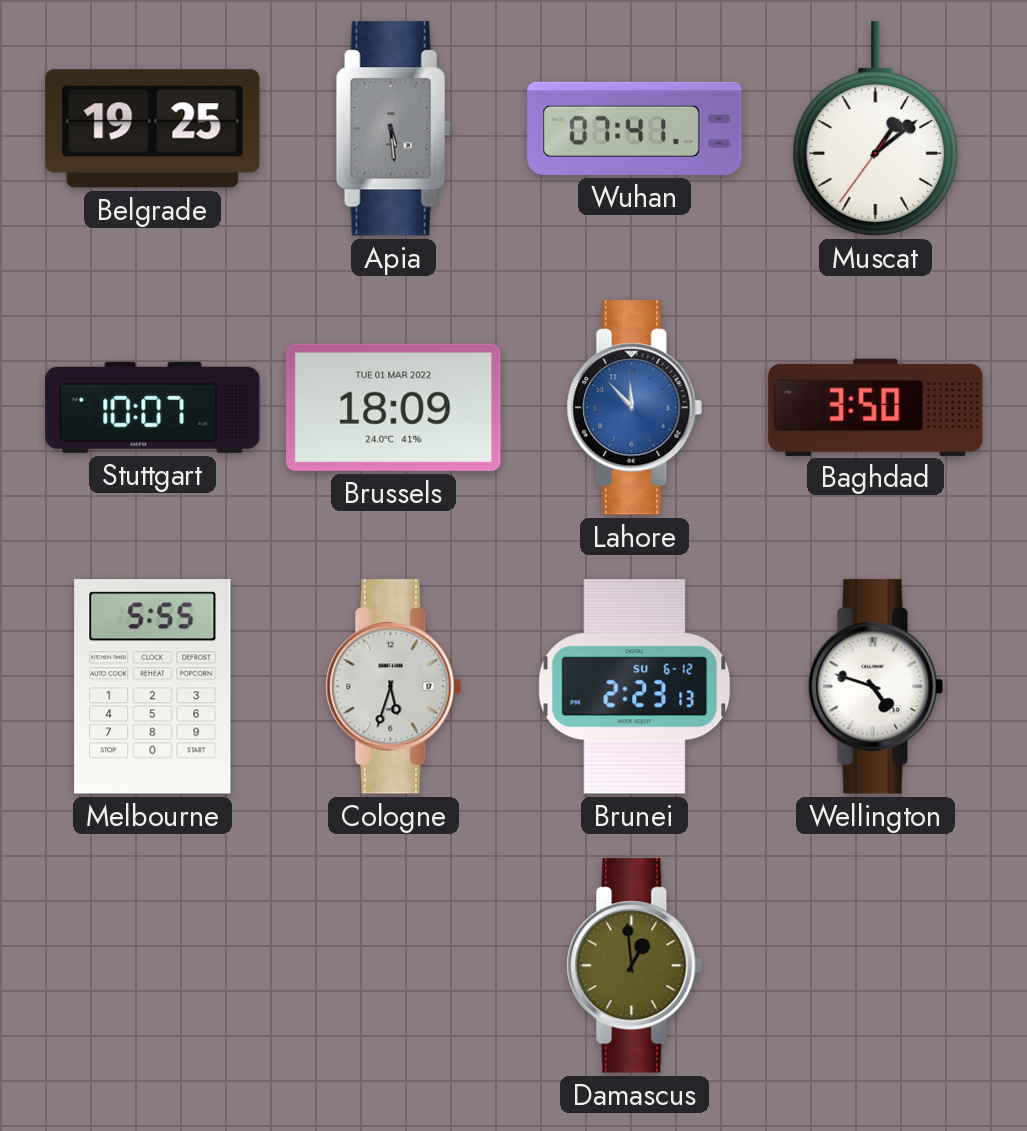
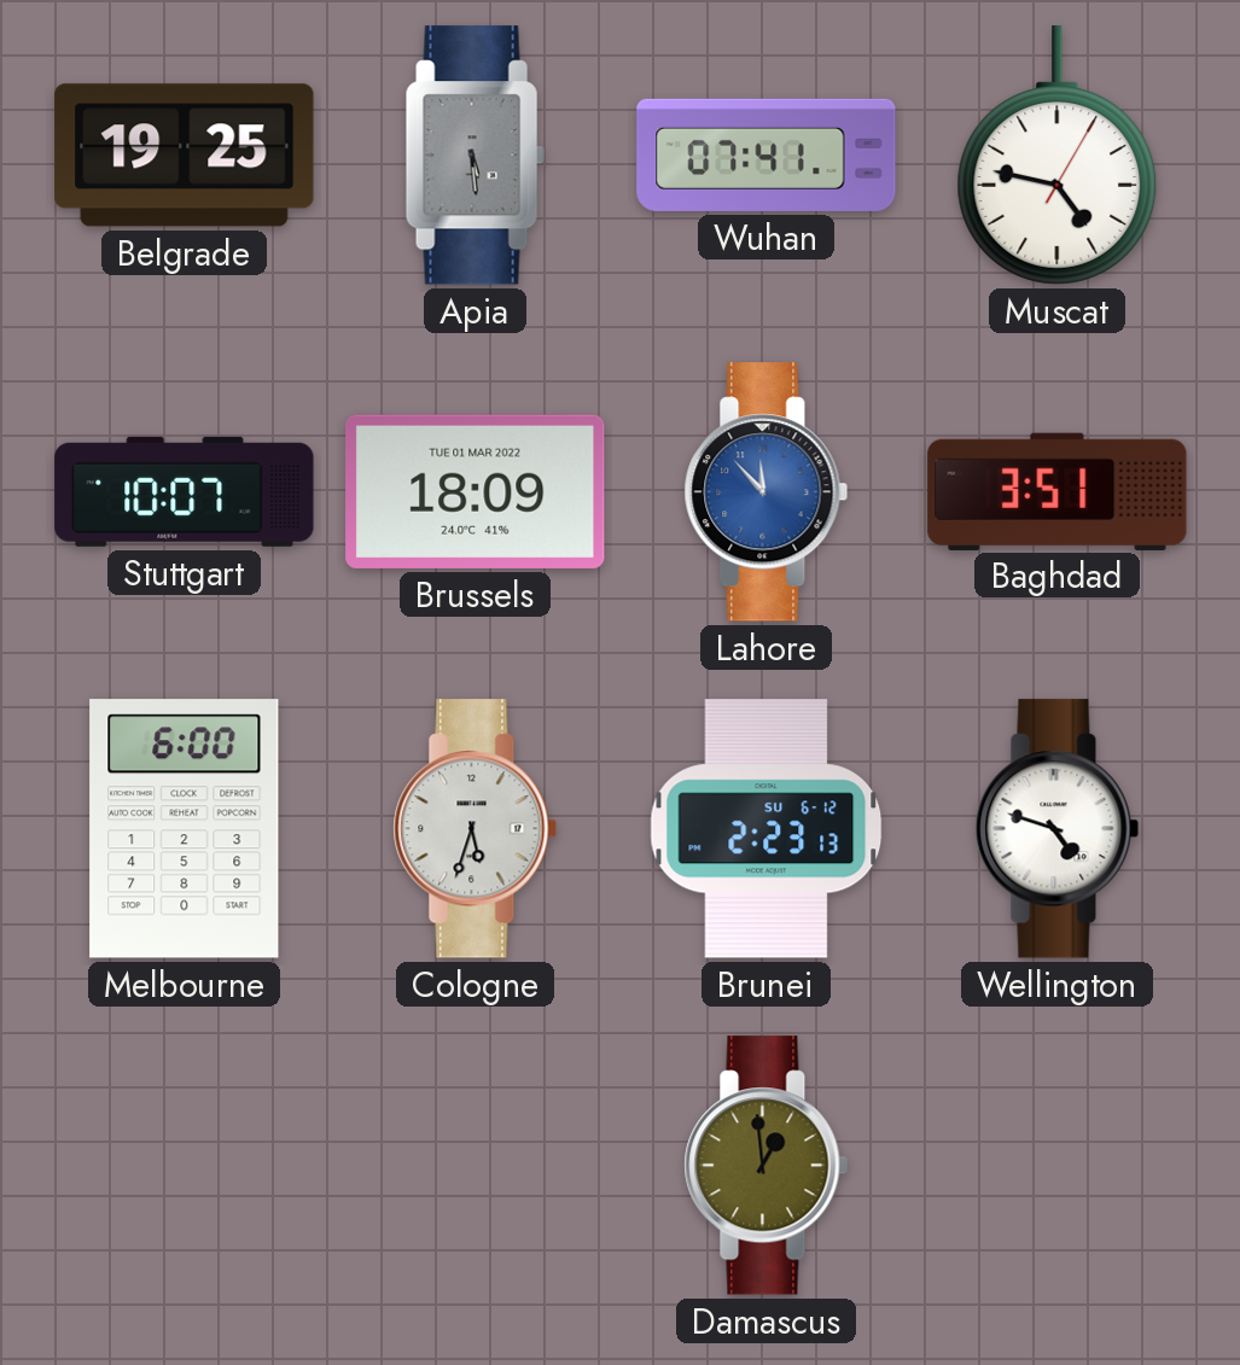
Muscat: 1:08 -> 4:47 (1058, 156)
Baghdad: 3:50 -> 3:51 (1058, 491)
Melbourne: 5:55 -> 6:00 (185, 829)
